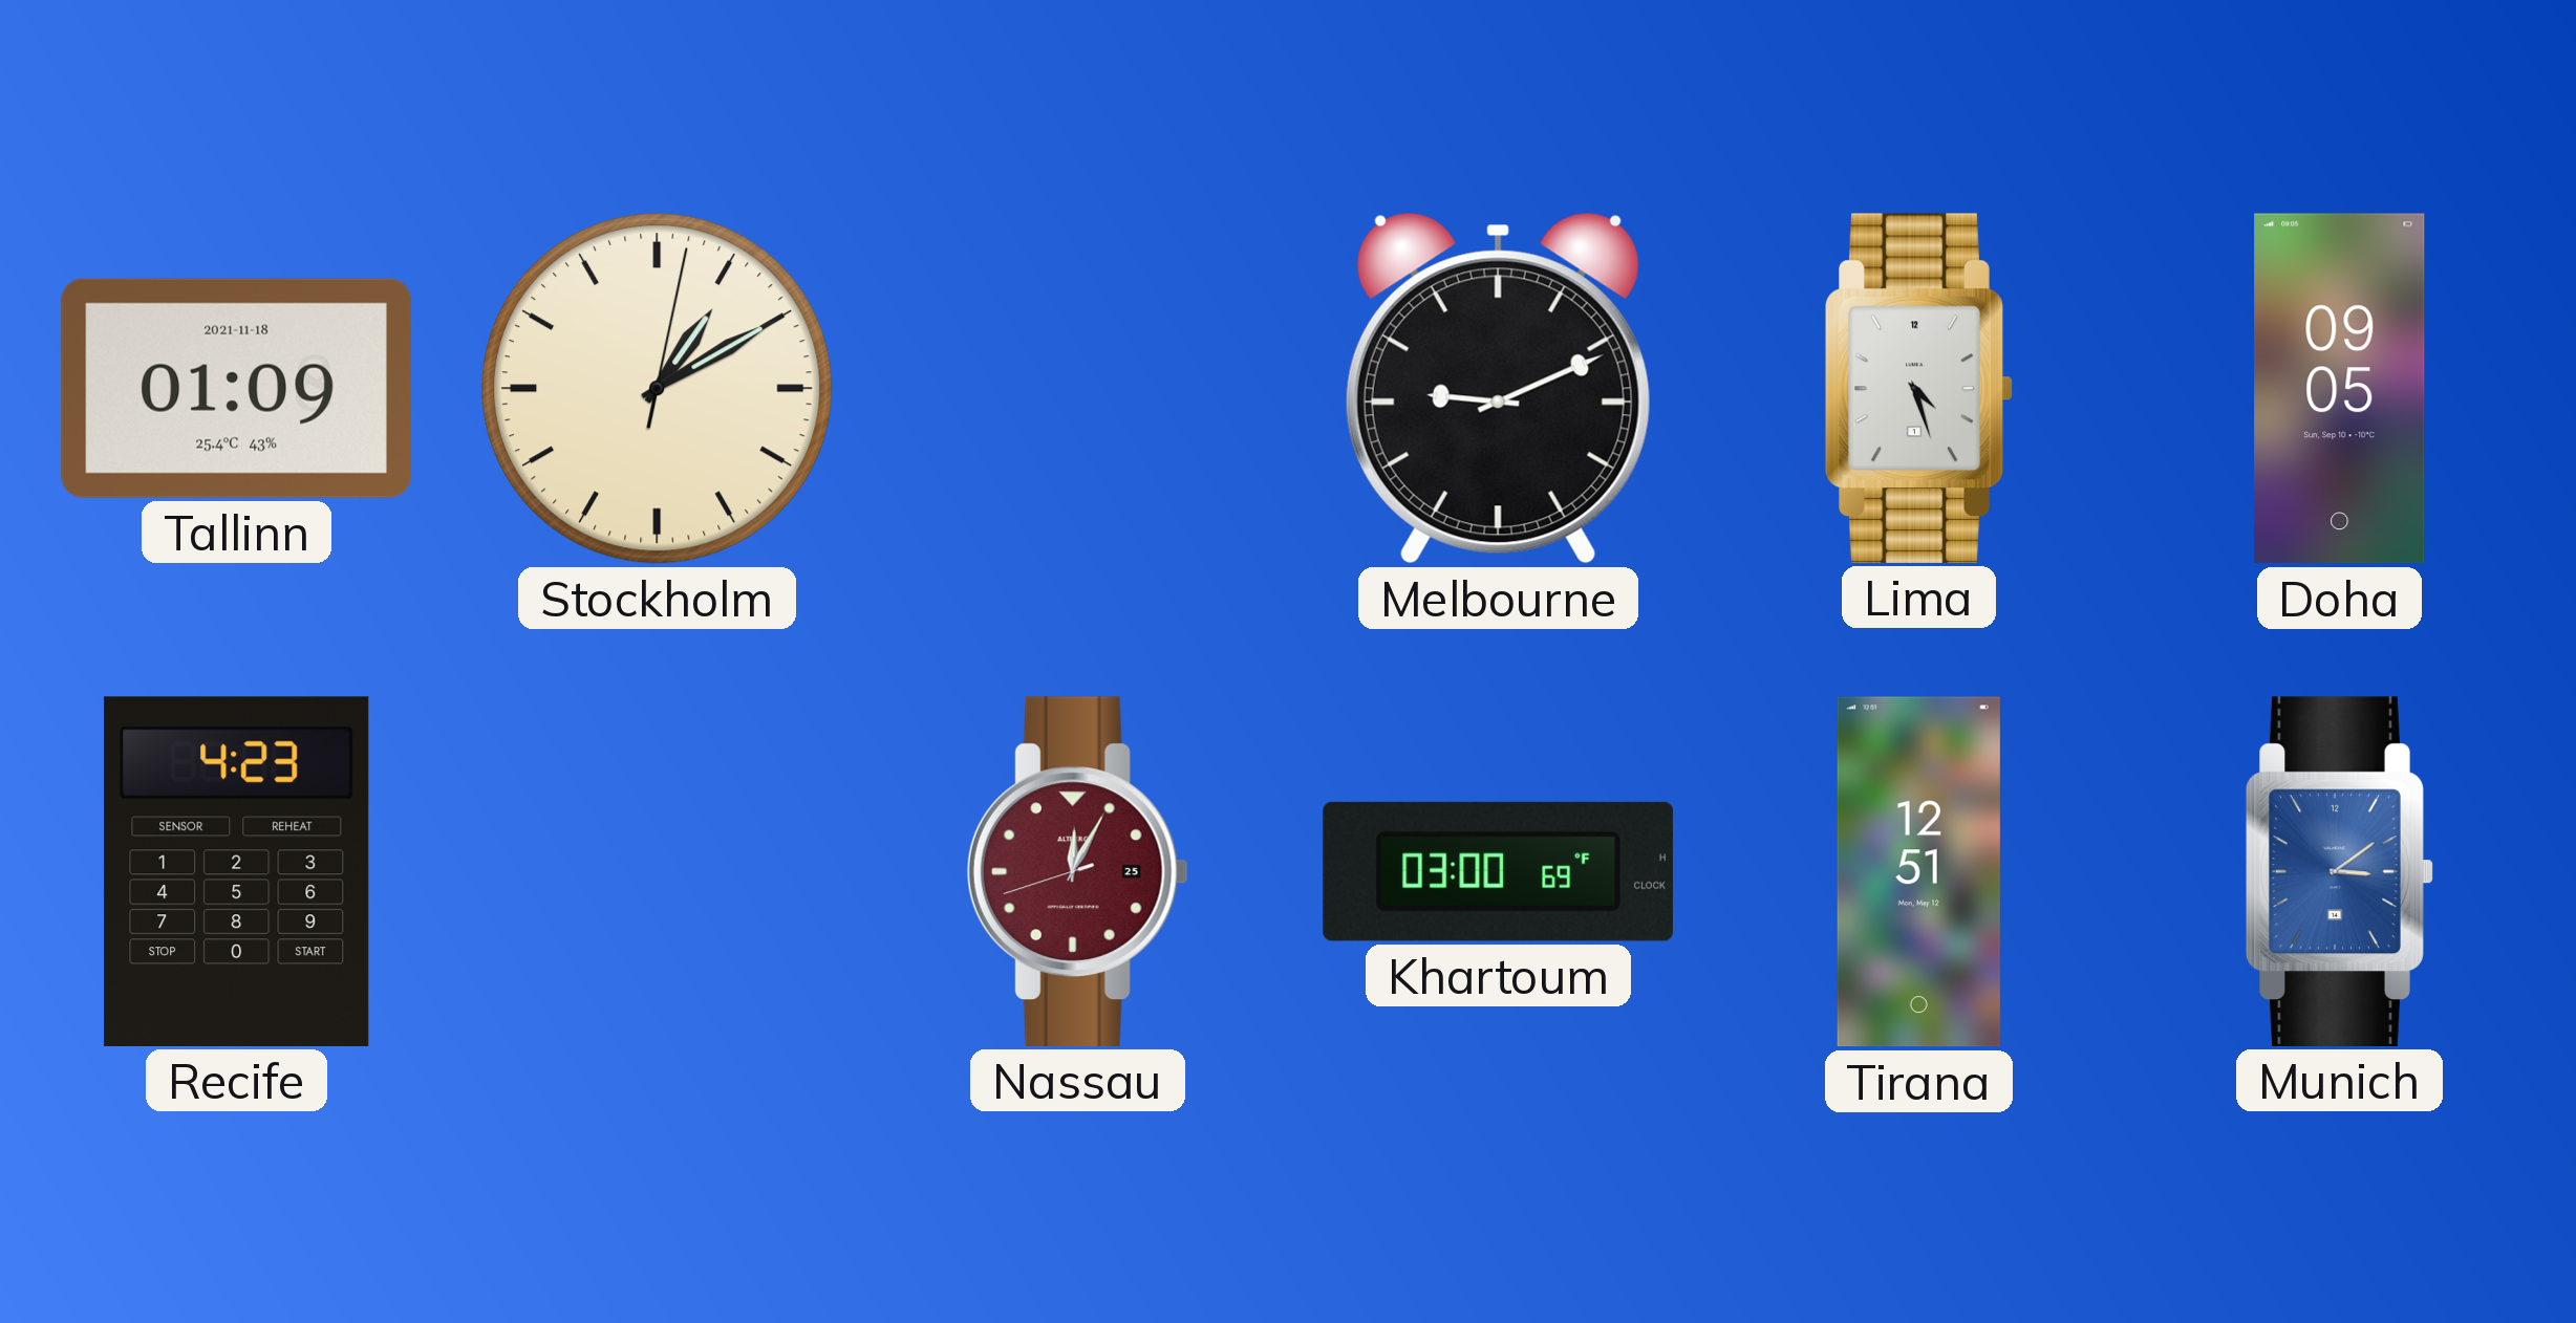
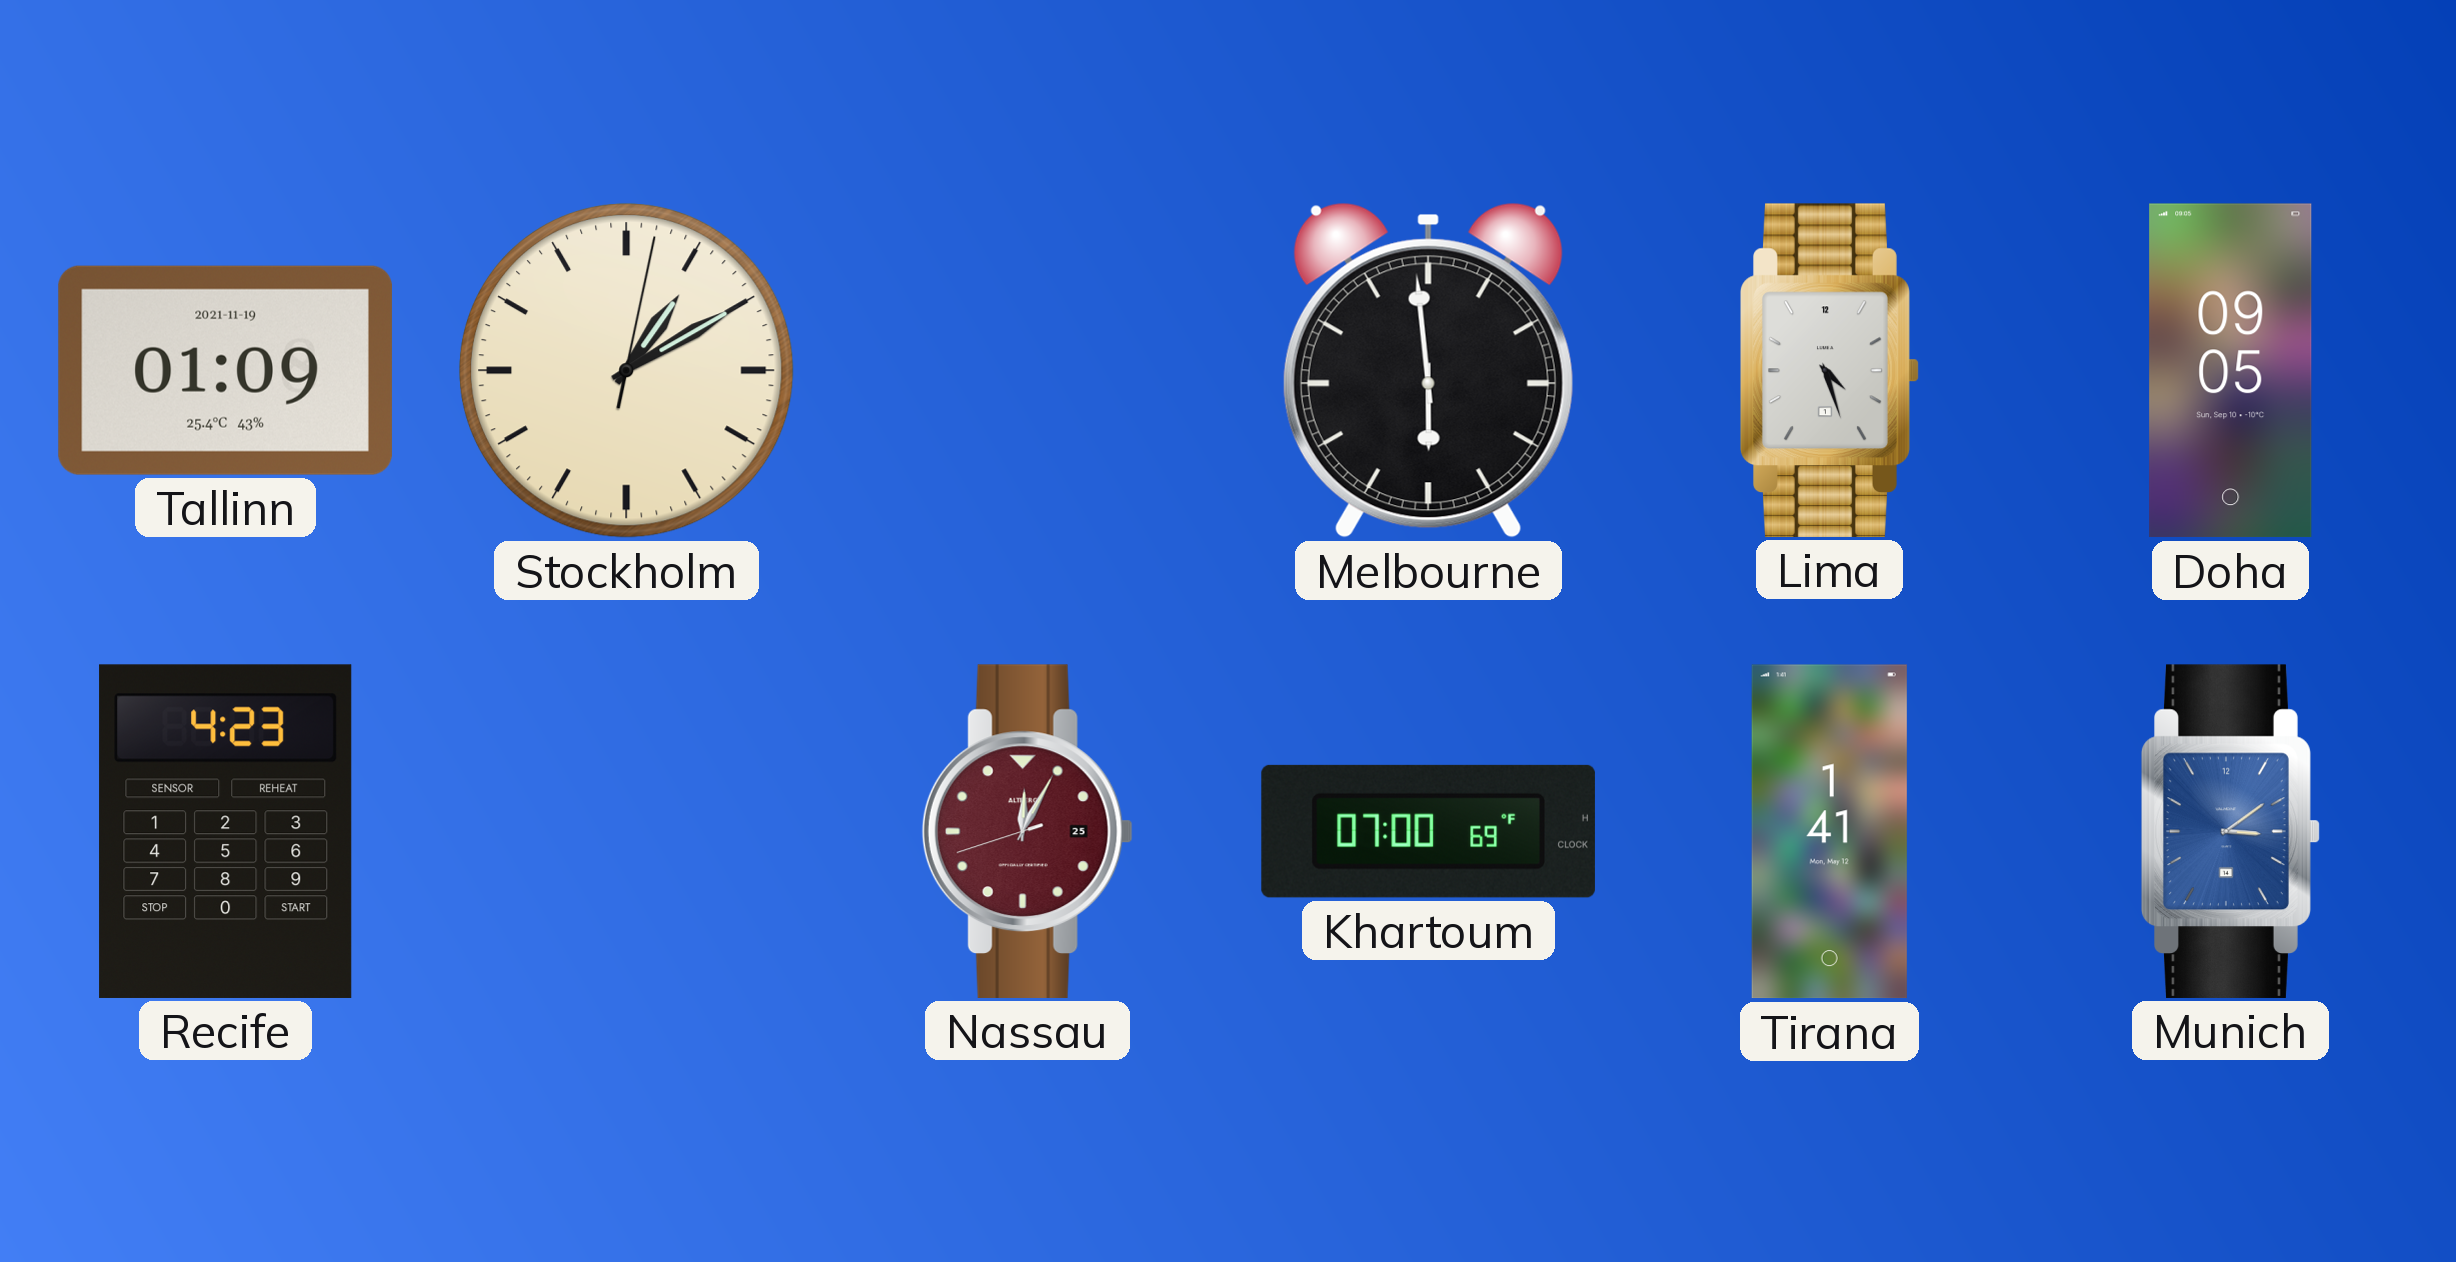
Tallinn date: 2021-11-18 -> 2021-11-19 (225, 370)
Melbourne: 9:11 -> 5:59 (1428, 370)
Khartoum: 03:00 -> 07:00 (1428, 831)
Tirana: 12:51 -> 1:41 (1829, 832)
